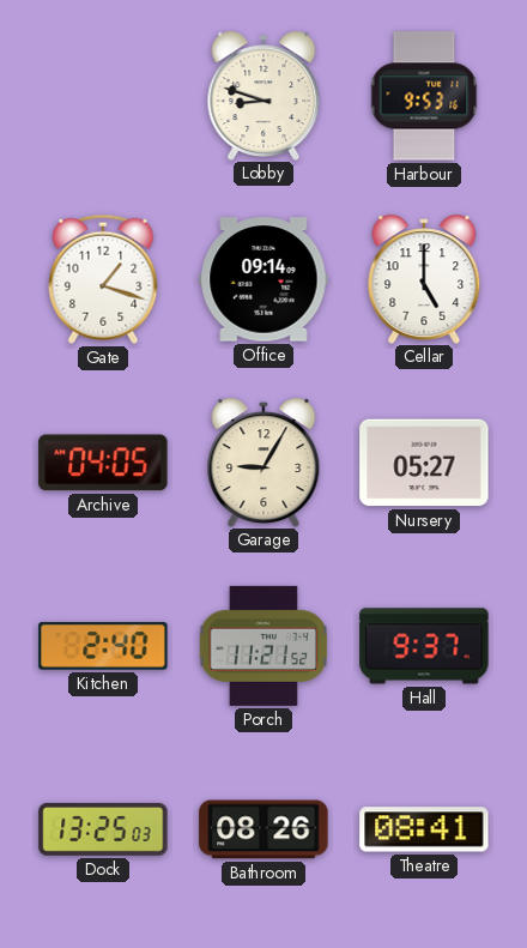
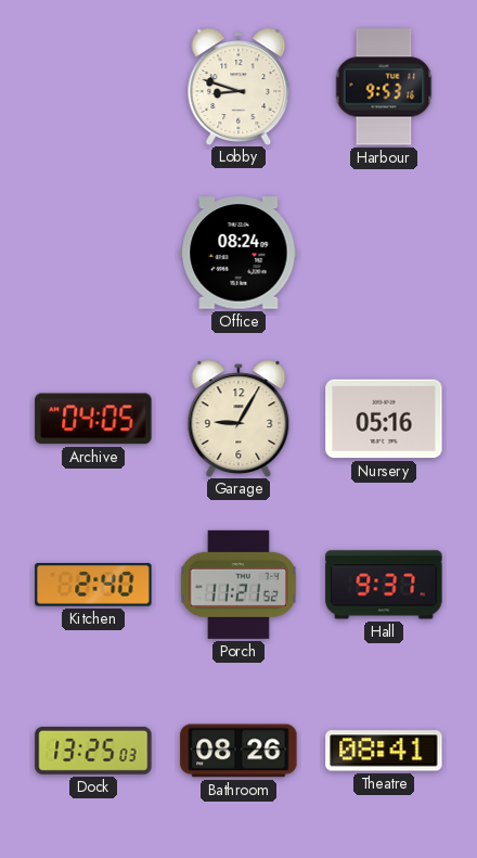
Gate: 1:18 -> none (103, 279)
Office: 09:14 -> 08:24 (238, 253)
Cellar: 5:00 -> none (424, 278)
Nursery: 05:27 -> 05:16 (384, 419)
